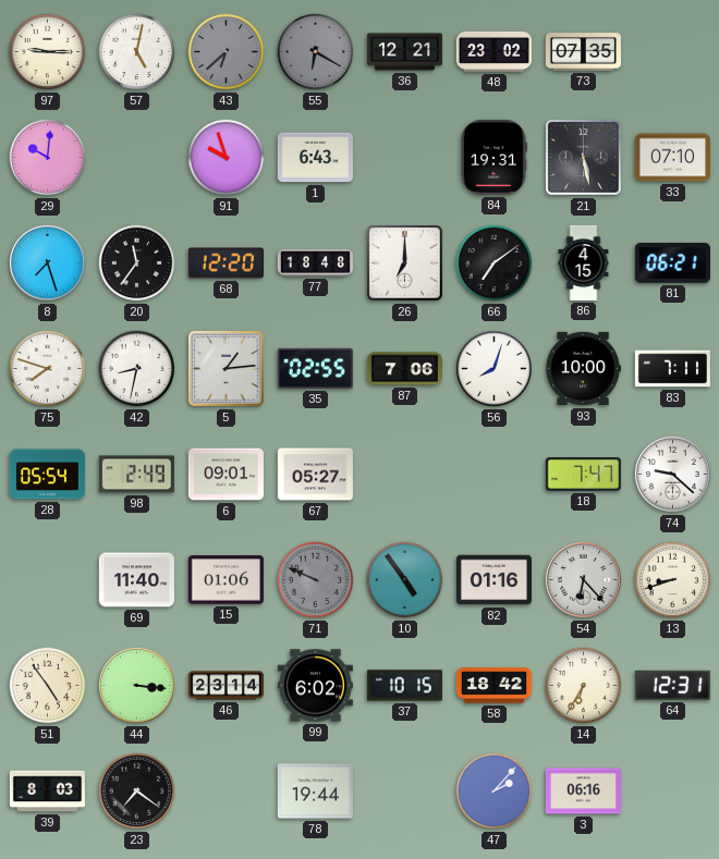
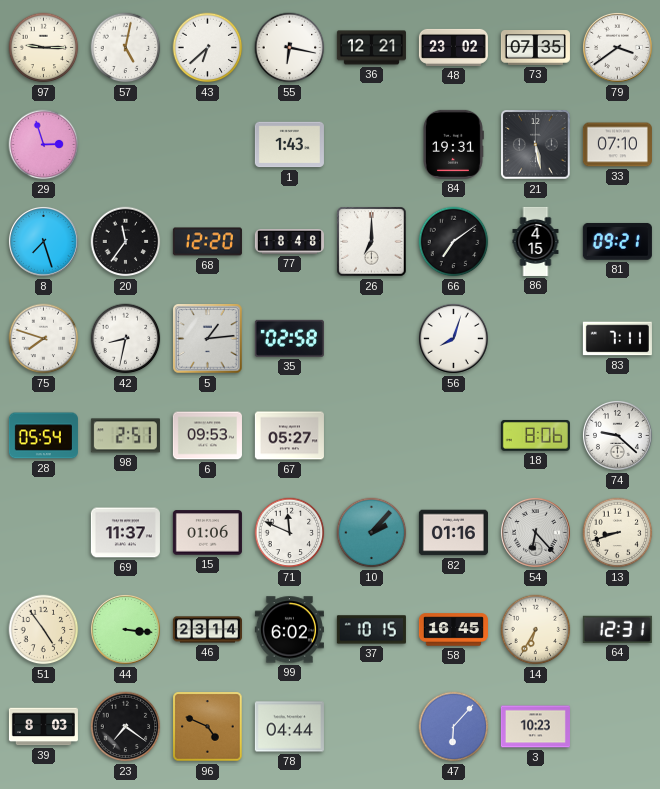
43 dial: grey -> white (208, 48)
55: 6:20 -> 6:17 (290, 48)
55 dial: grey -> white (290, 48)
79: none -> 3:39 (617, 47)
29: 10:01 -> 2:57 (44, 145)
91: 9:57 -> none (227, 158)
1: 6:43 -> 1:43 (289, 145)
81: 06:21 -> 09:21 (617, 241)
35: 02:55 -> 02:58 (289, 338)
87: 7:06 -> none (404, 369)
93: 10:00 -> none (583, 369)
98: 2:49 -> 2:51 (125, 436)
6: 09:01 -> 09:53 (207, 436)
18: 7:47 -> 8:06 (535, 435)
69: 11:40 -> 11:37 (125, 533)
71: 9:49 -> 11:49 (290, 533)
71 dial: grey -> white (290, 533)
10: 4:54 -> 2:07 (372, 533)
58: 18:42 -> 16:45 (453, 630)
96: none -> 4:49 (208, 727)
78: 19:44 -> 04:44 (289, 727)
47: 2:07 -> 6:07 (454, 727)
3: 06:16 -> 10:23 (535, 727)
